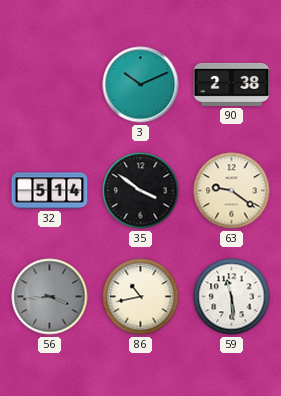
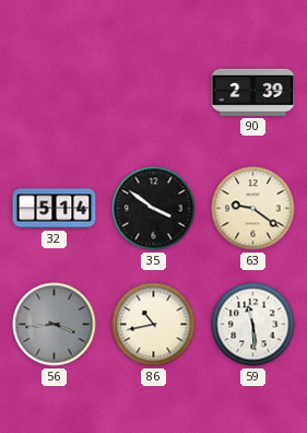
3: 10:11 -> none (141, 85)
90: 2:38 -> 2:39 (253, 92)
